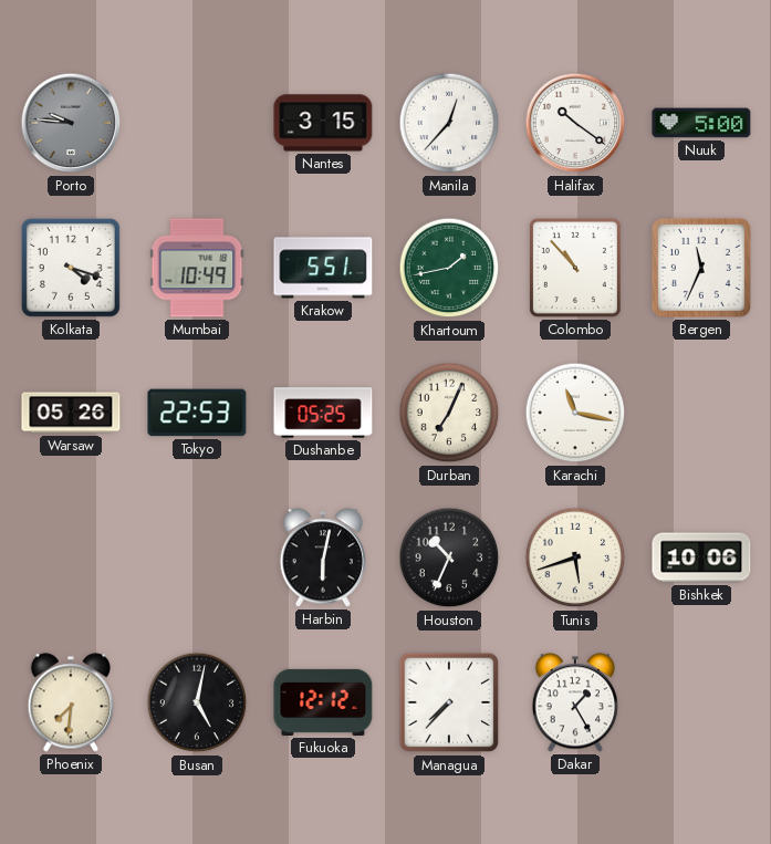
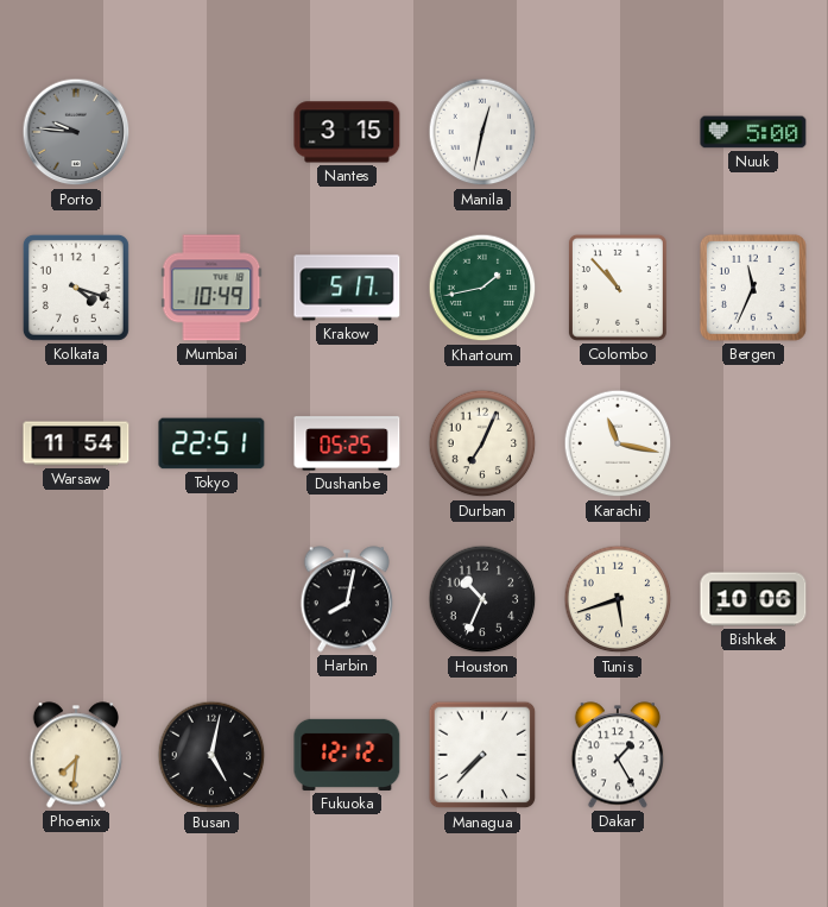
Manila: 12:37 -> 12:32 (482, 132)
Halifax: 10:21 -> none (575, 123)
Krakow: 5:51 -> 5:17 (347, 288)
Warsaw: 05:26 -> 11:54 (76, 443)
Tokyo: 22:53 -> 22:51 (211, 443)
Harbin: 6:02 -> 8:02 (346, 599)
